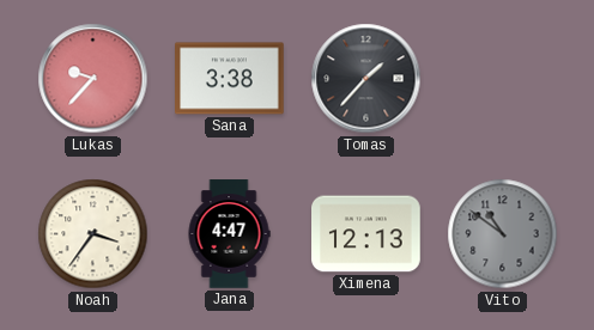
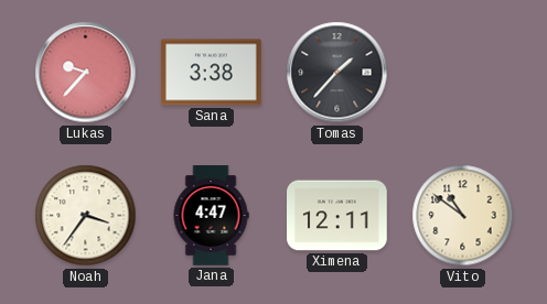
Ximena: 12:13 -> 12:11 (337, 216)
Vito dial: grey -> cream (463, 216)
